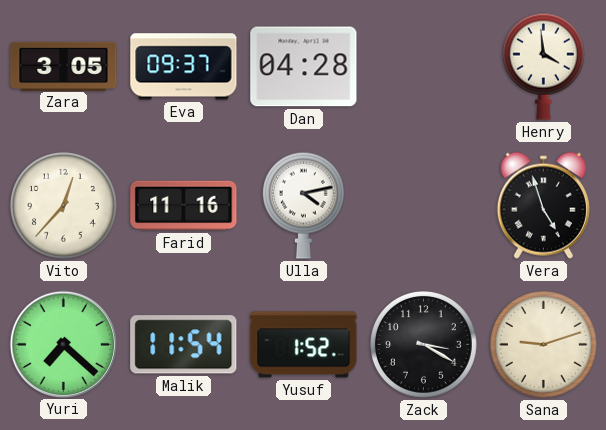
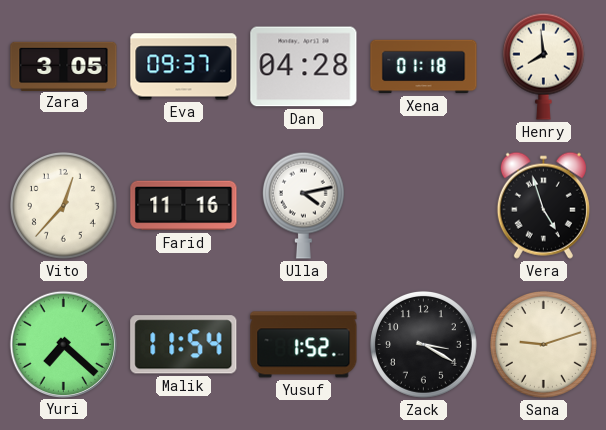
Xena: none -> 01:18 (424, 67)
Henry: 3:59 -> 7:59 (543, 66)
